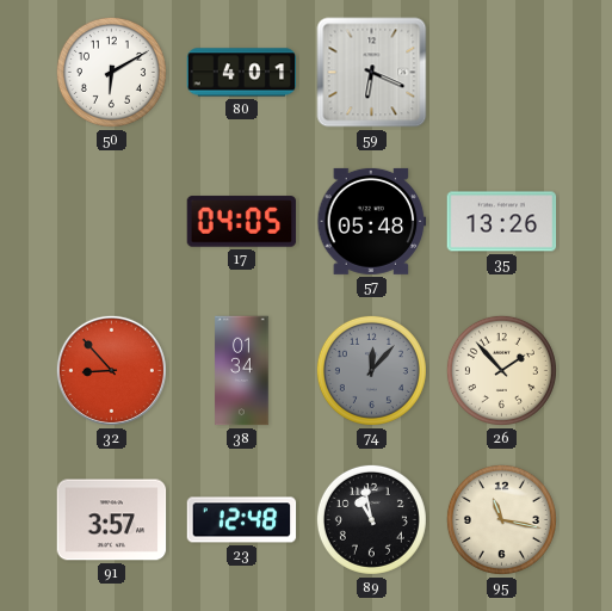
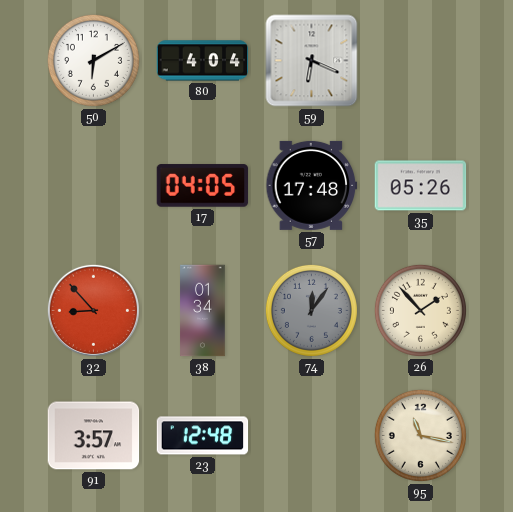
80: 4:01 -> 4:04 (203, 61)
57: 05:48 -> 17:48 (312, 185)
35: 13:26 -> 05:26 (421, 186)
74: 12:07 -> 12:06 (311, 310)
89: 10:58 -> none (371, 519)
